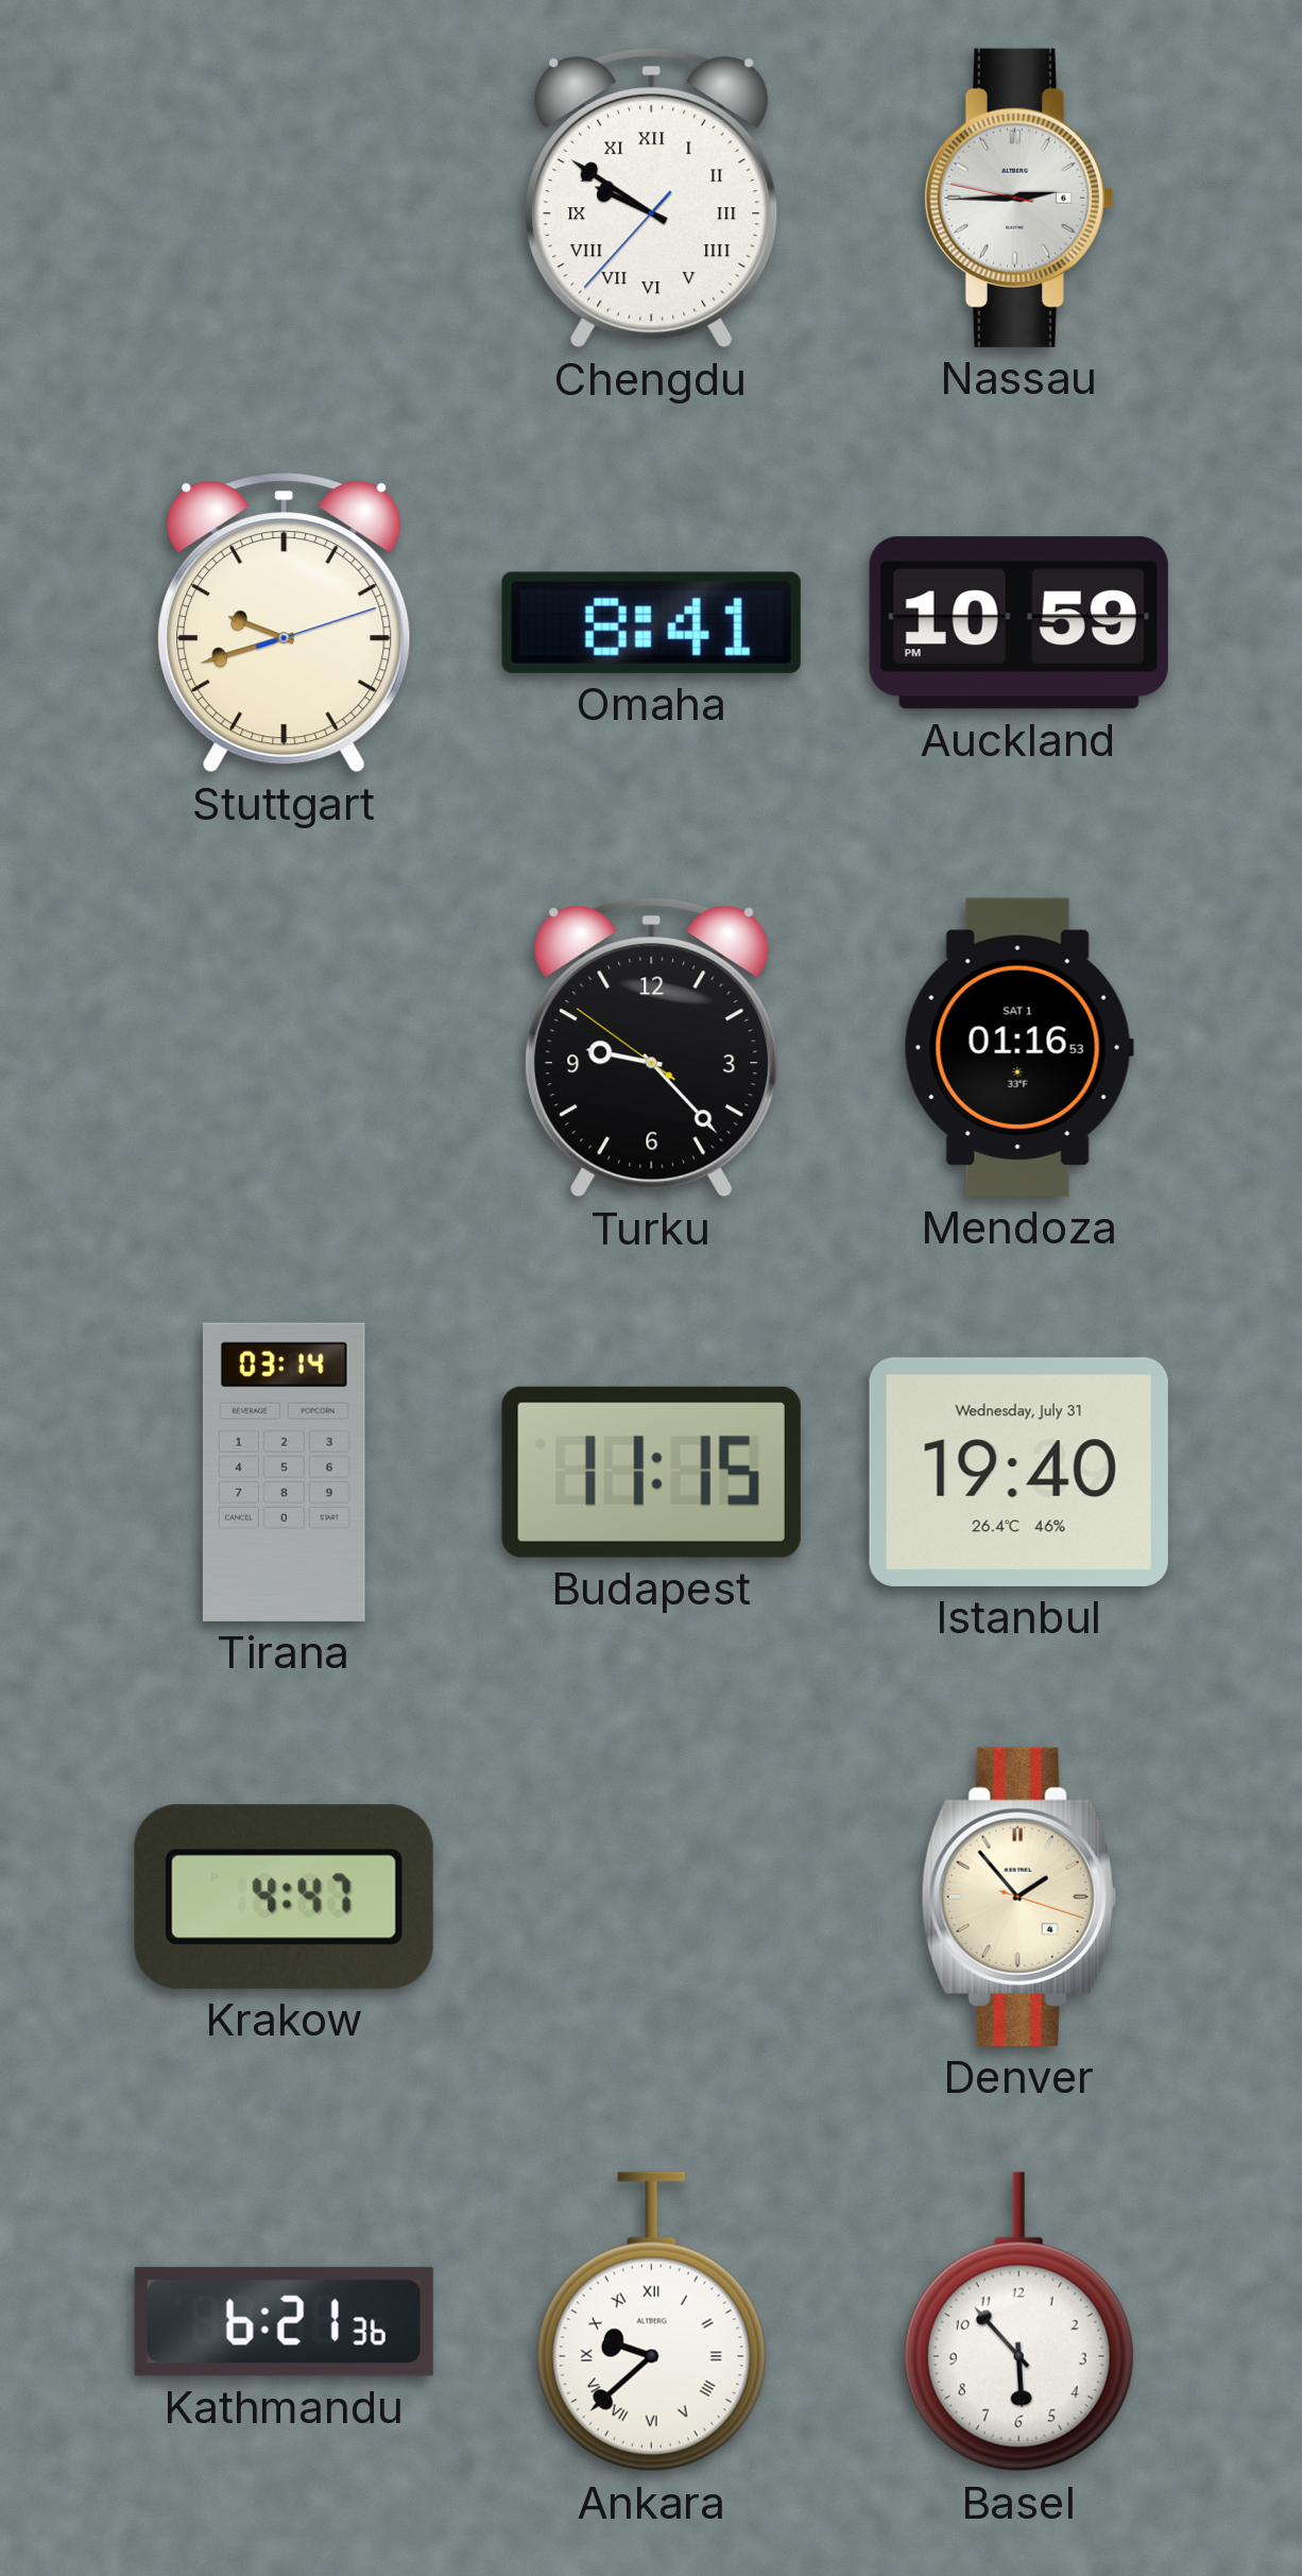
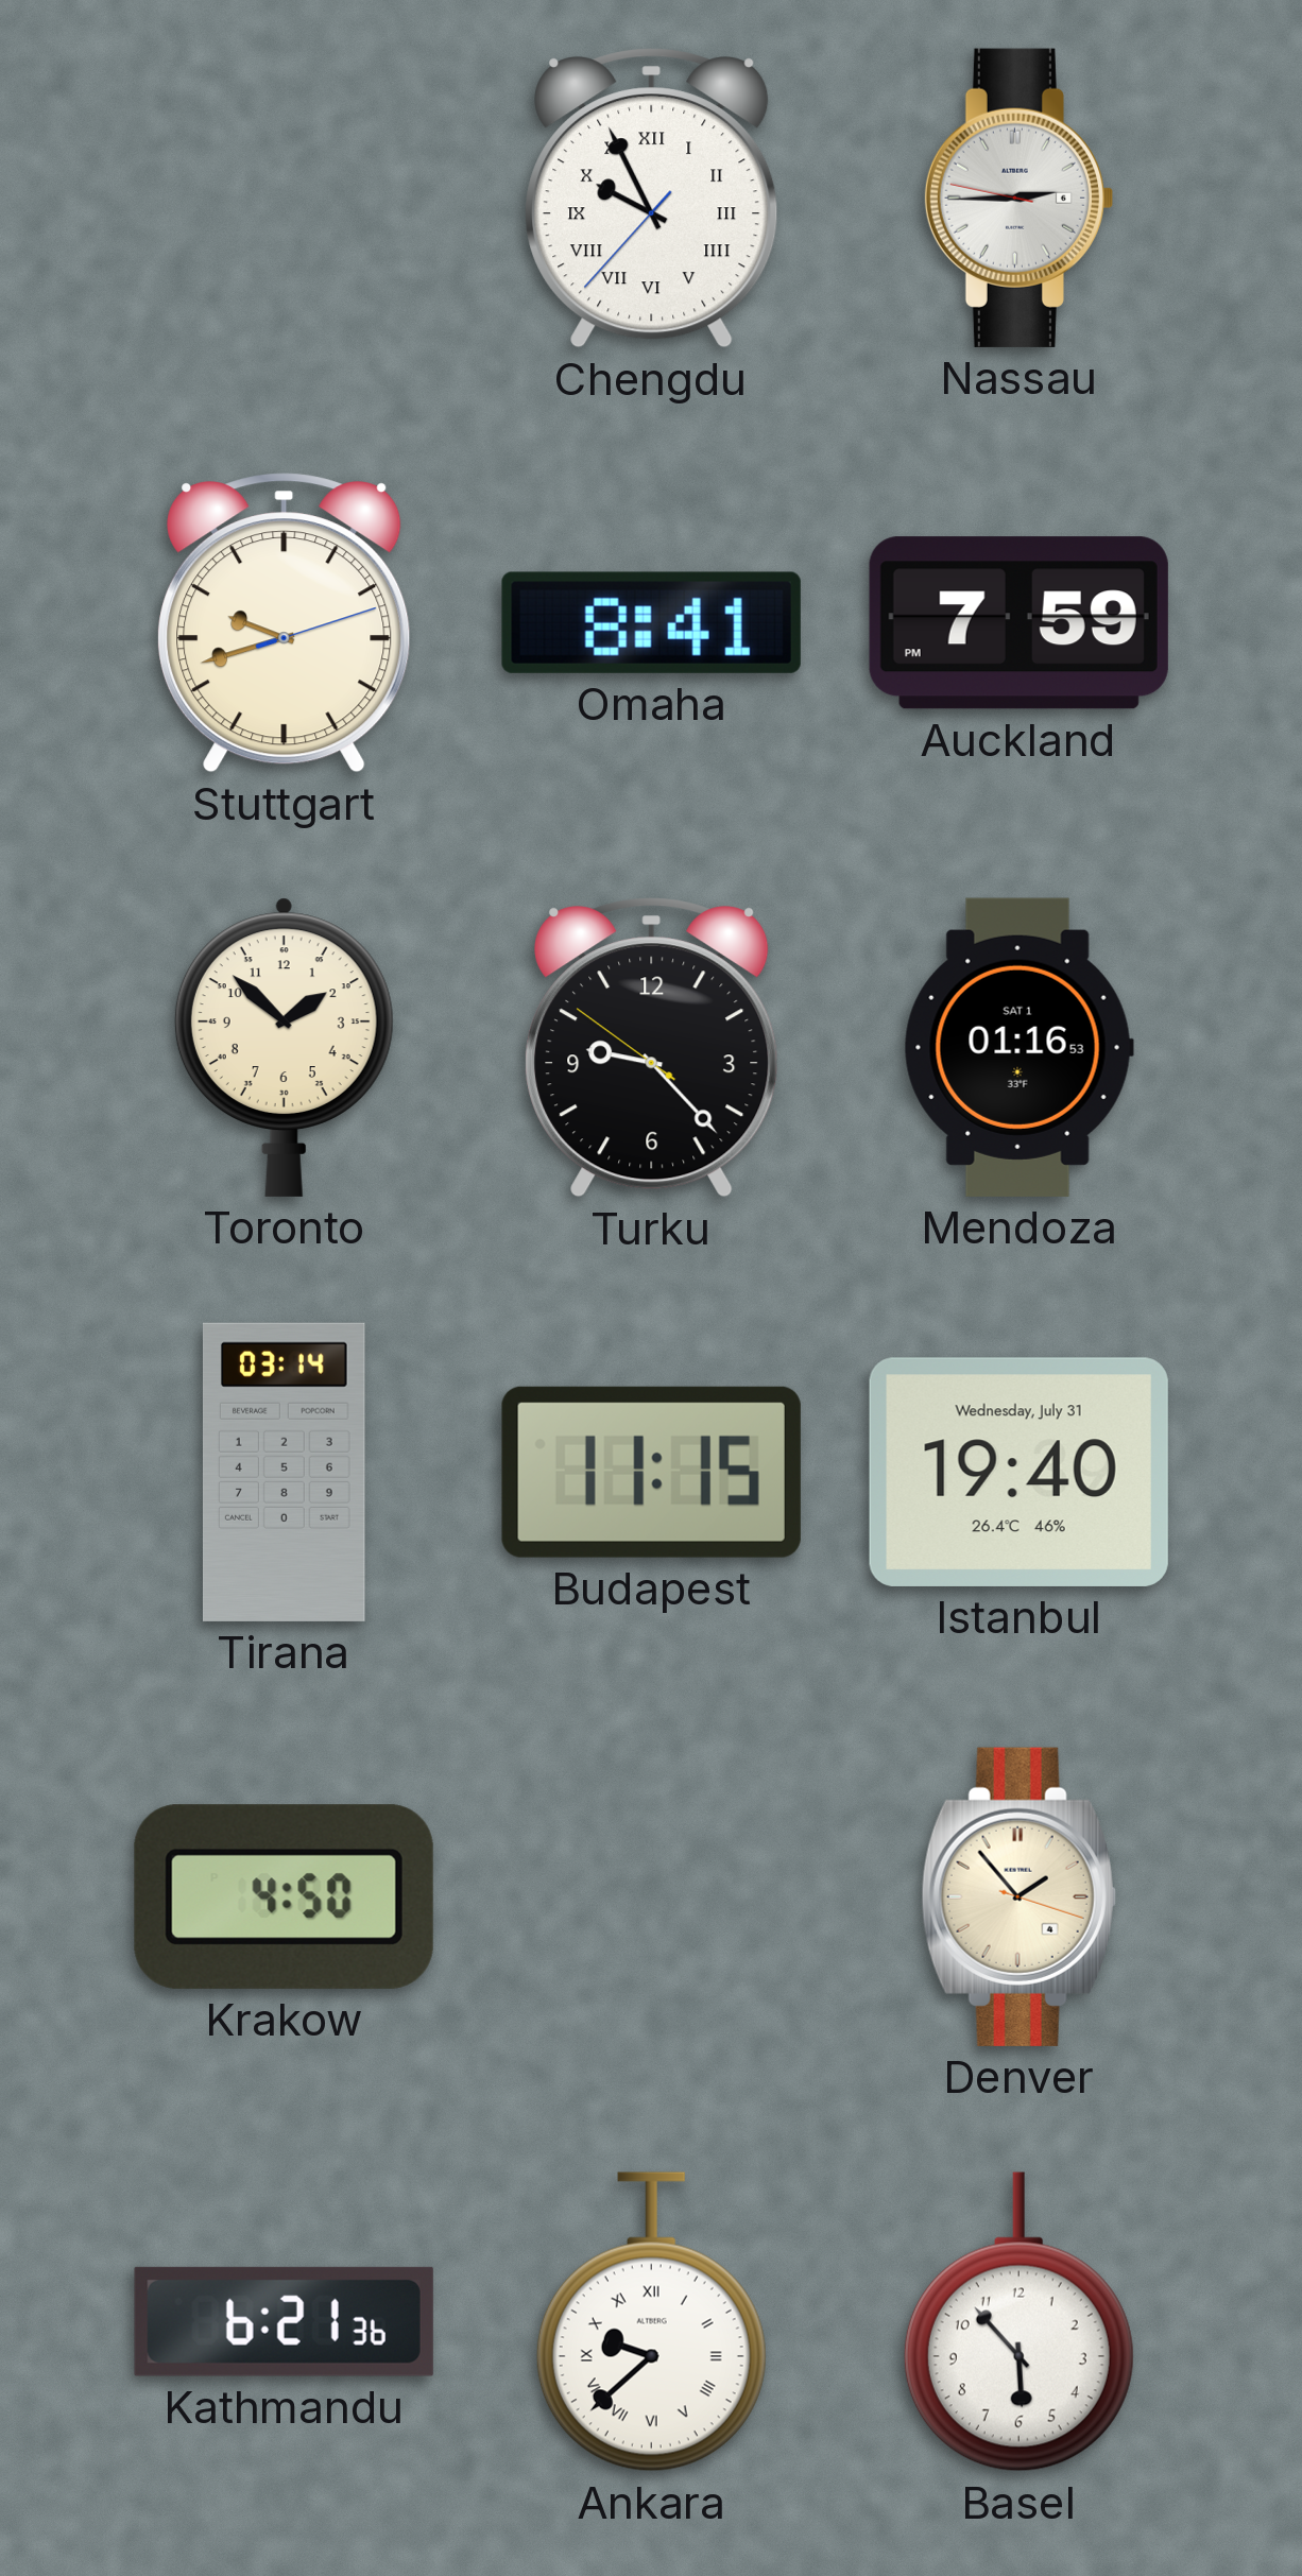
Chengdu: 9:50 -> 9:55 (652, 199)
Auckland: 10:59 -> 7:59 (1018, 623)
Toronto: none -> 1:52 (284, 1047)
Krakow: 4:47 -> 4:50 (284, 1896)
